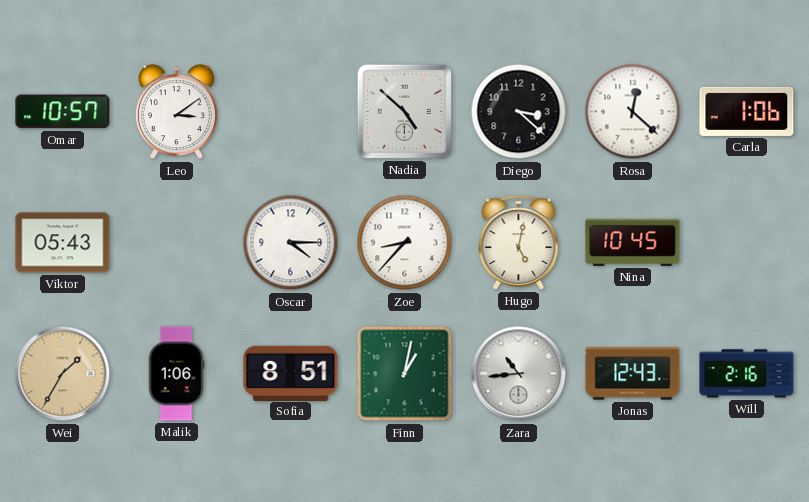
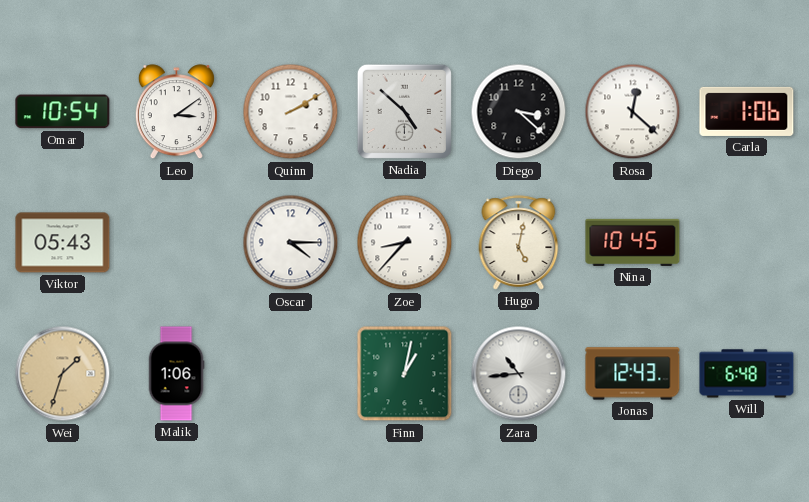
Omar: 10:57 -> 10:54 (63, 112)
Quinn: none -> 2:10 (291, 112)
Wei: 1:35 -> 1:33 (63, 374)
Sofia: 8:51 -> none (291, 373)
Will: 2:16 -> 6:48 (747, 374)
